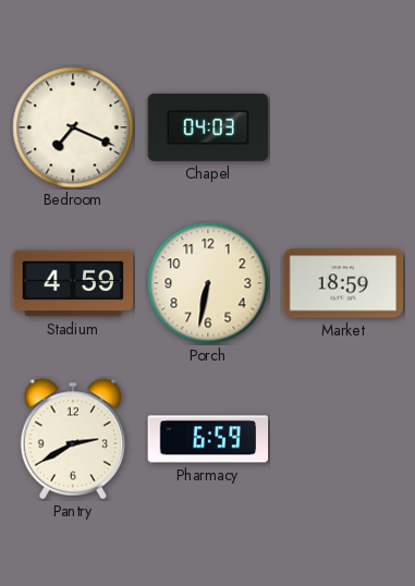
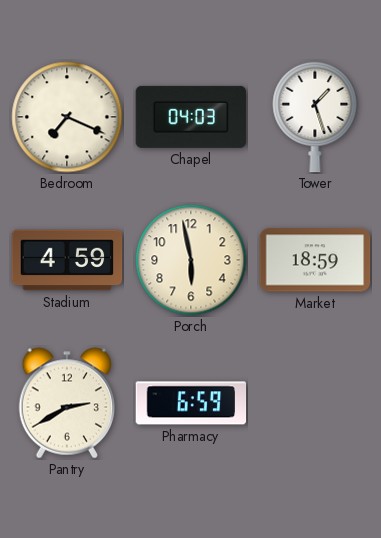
Tower: none -> 1:27 (315, 117)
Porch: 6:32 -> 5:58 (191, 260)
